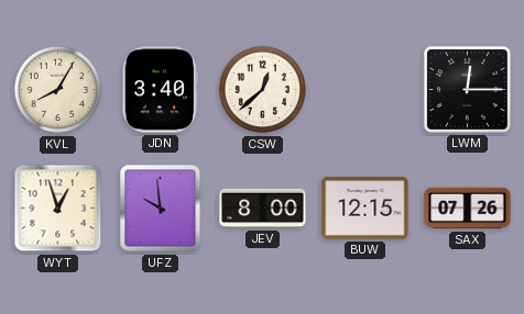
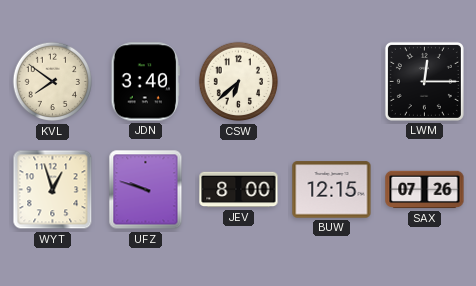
KVL: 8:05 -> 7:51 (53, 82)
CSW: 12:38 -> 6:38 (239, 82)
UFZ: 9:59 -> 9:48 (146, 190)
